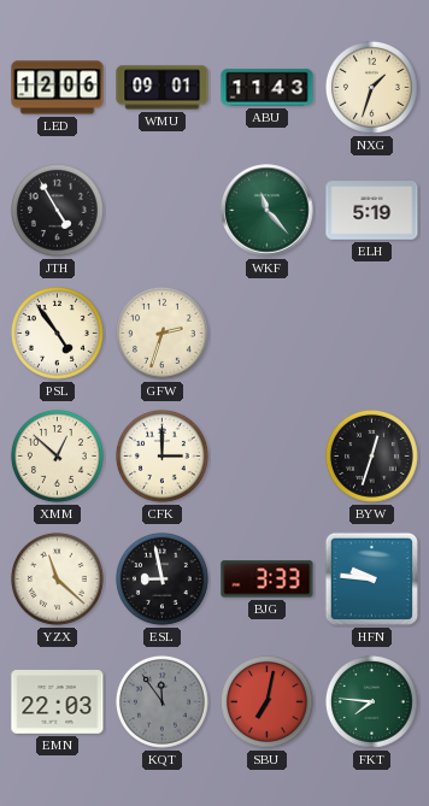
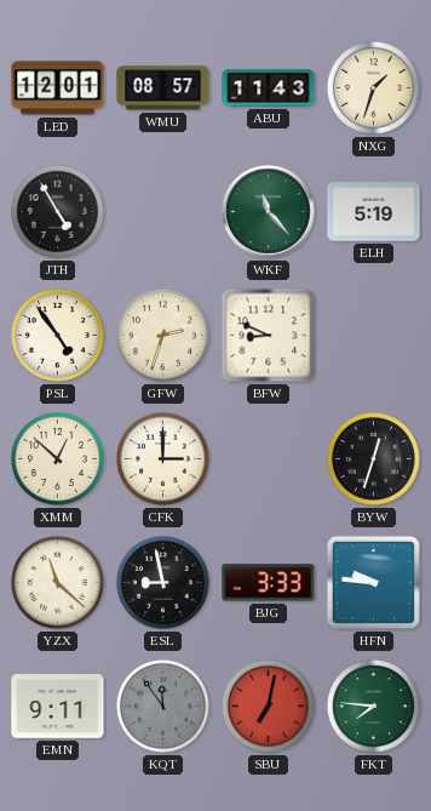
LED: 12:06 -> 12:01 (58, 88)
WMU: 09:01 -> 08:57 (163, 88)
BFW: none -> 8:49 (269, 336)
EMN: 22:03 -> 9:11 (58, 707)
